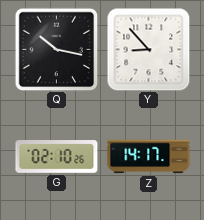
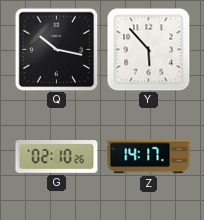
Y: 8:53 -> 5:53 (148, 49)
